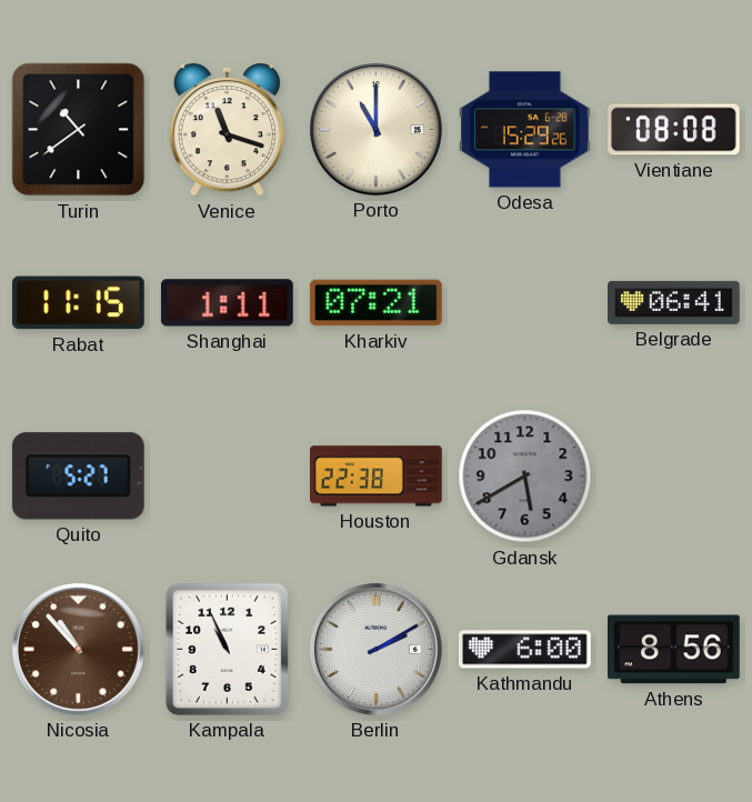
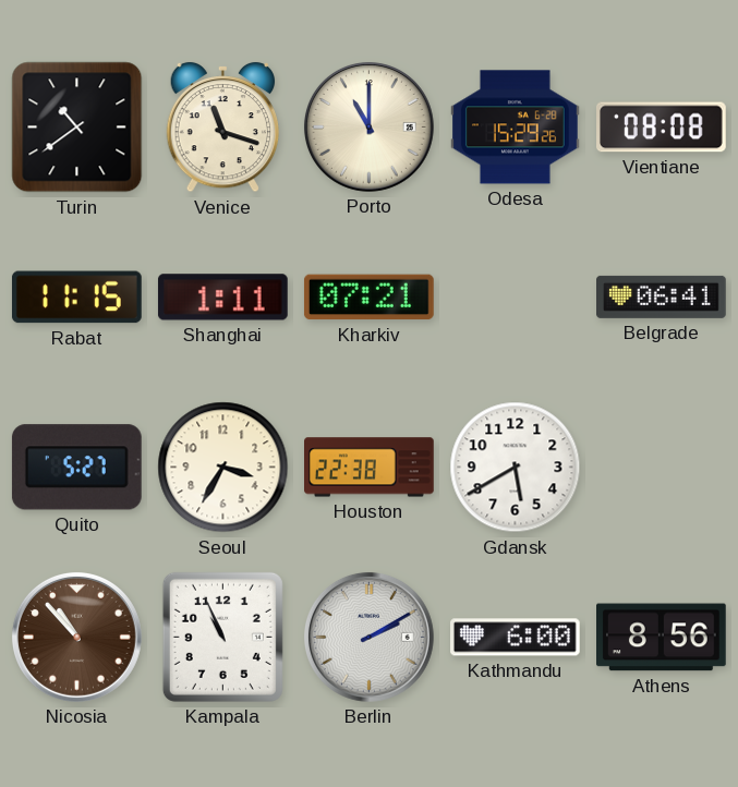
Seoul: none -> 3:35 (223, 468)
Gdansk dial: grey -> white (516, 468)
